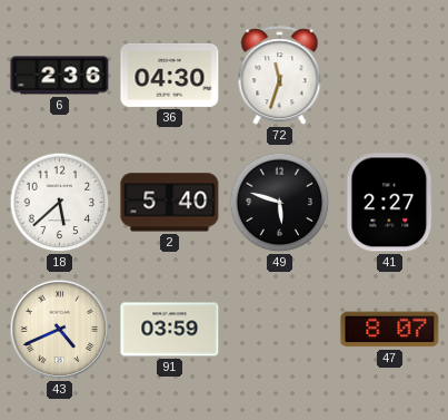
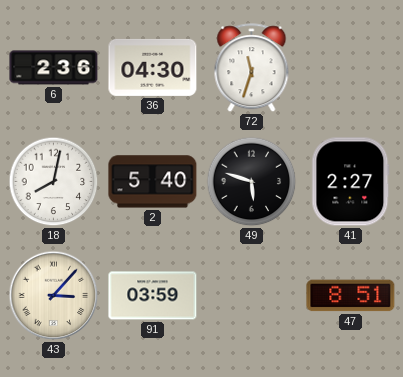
18: 5:38 -> 8:02 (54, 182)
43: 4:41 -> 3:07 (54, 296)
47: 8:07 -> 8:51 (351, 296)
